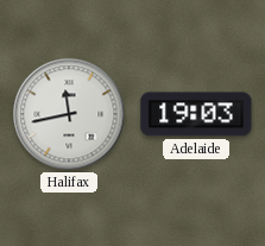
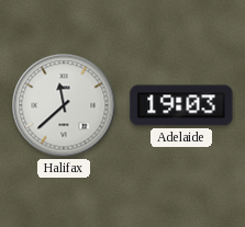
Halifax: 11:43 -> 11:38 (64, 105)
